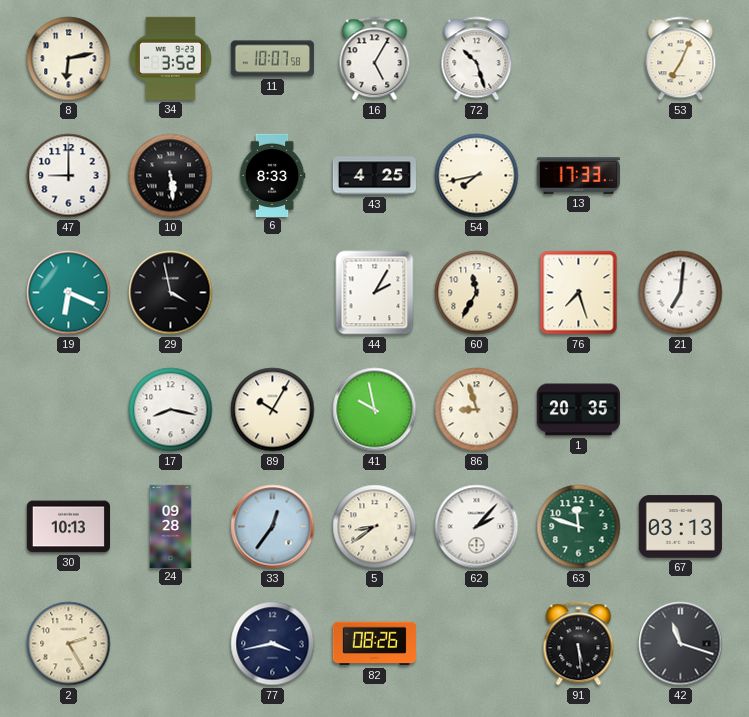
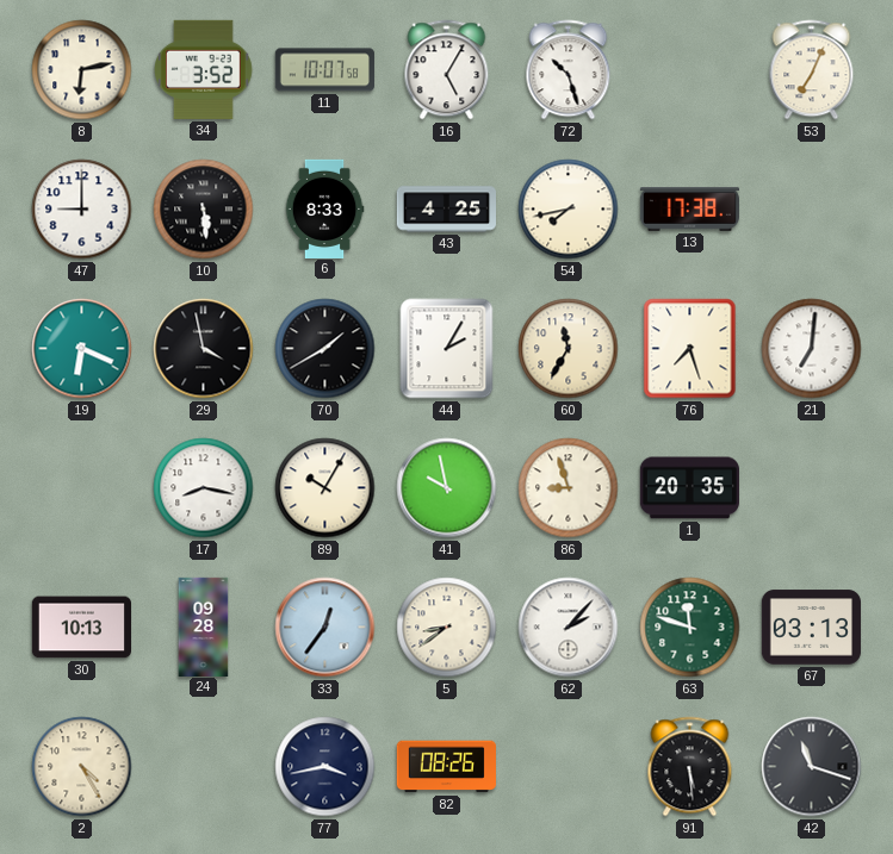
13: 17:33 -> 17:38 (689, 210)
70: none -> 1:40 (325, 349)
2: 2:25 -> 4:25 (82, 767)
